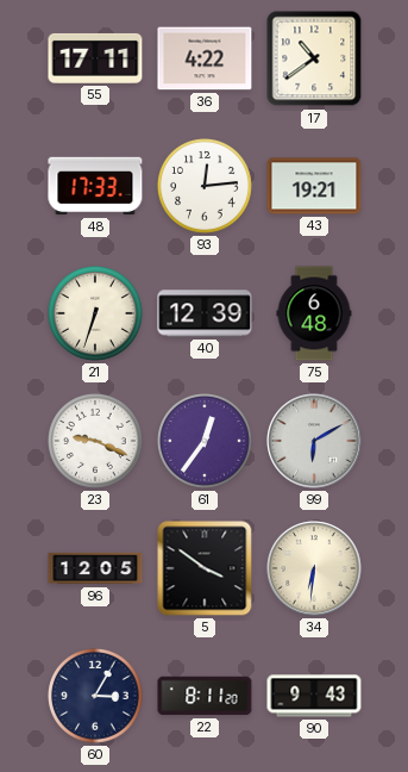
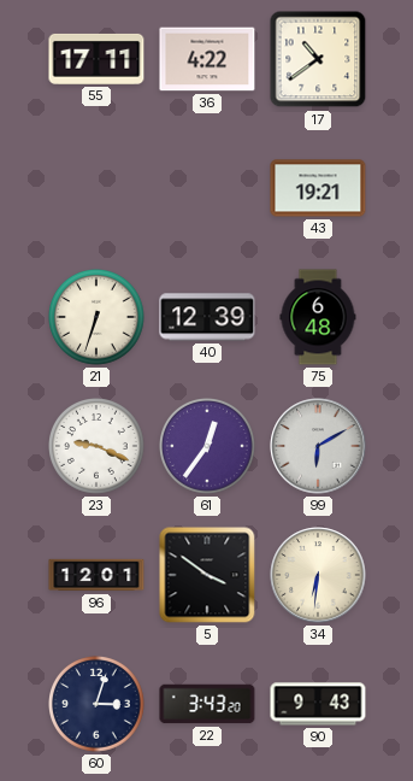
48: 17:33 -> none (95, 186)
93: 12:14 -> none (206, 187)
96: 12:05 -> 12:01 (96, 575)
60: 3:05 -> 3:03 (98, 705)
22: 8:11 -> 3:43 (207, 704)
